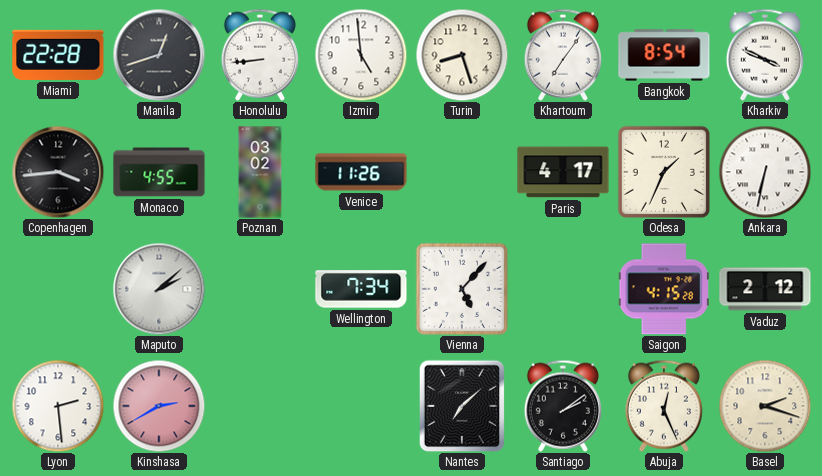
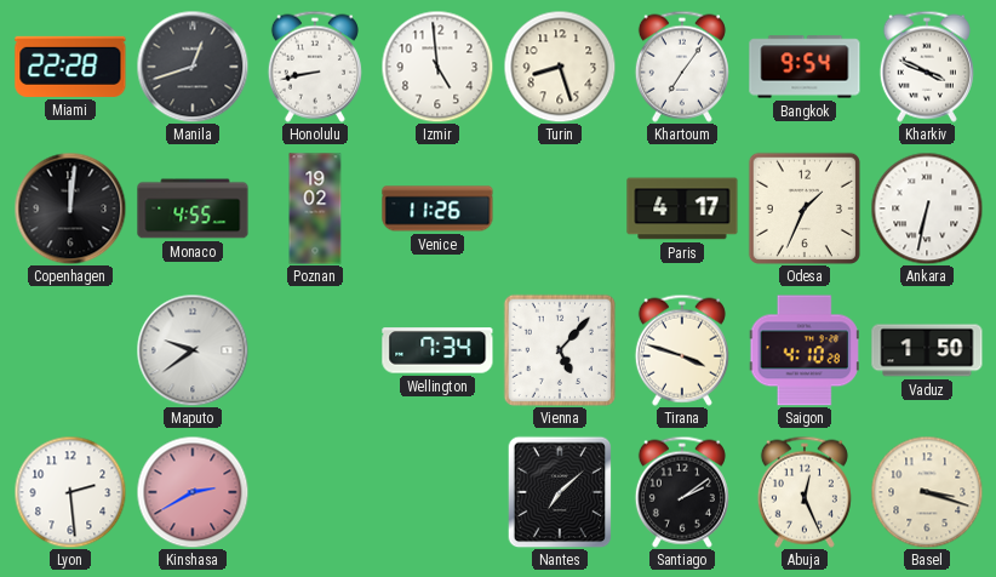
Honolulu: 8:44 -> 8:43 (315, 67)
Bangkok: 8:54 -> 9:54 (805, 67)
Copenhagen: 3:44 -> 12:01 (70, 208)
Poznan: 03:02 -> 19:02 (315, 208)
Maputo: 2:08 -> 9:39 (193, 350)
Tirana: none -> 3:48 (682, 350)
Saigon: 4:15 -> 4:10 (805, 350)
Vaduz: 2:12 -> 1:50 (927, 350)
Basel: 2:18 -> 3:18 (927, 492)
